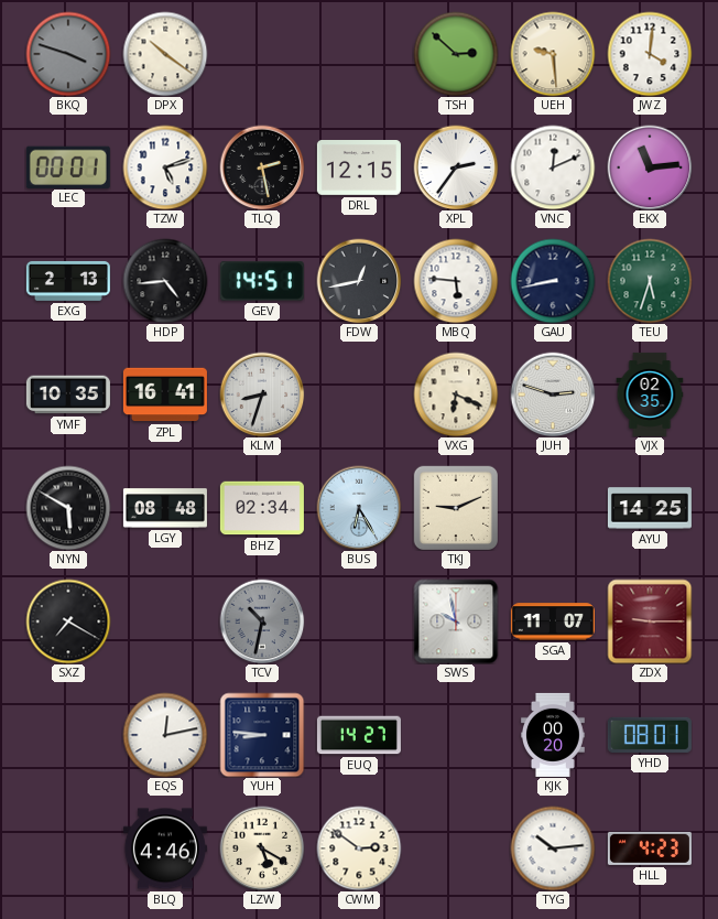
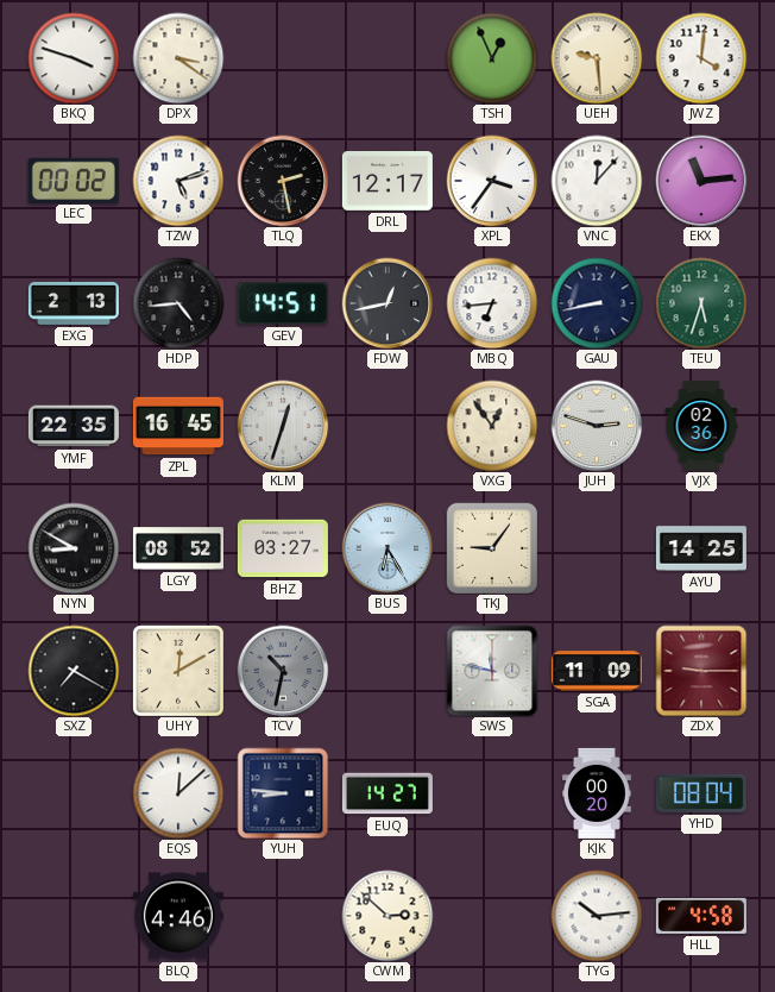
BKQ dial: grey -> white (74, 58)
DPX: 10:21 -> 3:21 (178, 58)
TSH: 2:52 -> 12:56 (492, 58)
LEC: 00:01 -> 00:02 (74, 180)
DRL: 12:15 -> 12:17 (387, 182)
XPL: 2:36 -> 3:36 (492, 181)
VNC: 12:11 -> 12:07 (597, 181)
MBQ: 5:46 -> 6:44 (492, 303)
YMF: 10:35 -> 22:35 (74, 426)
ZPL: 16:41 -> 16:45 (178, 426)
KLM: 8:33 -> 12:33 (283, 426)
VXG: 6:19 -> 12:54 (492, 426)
VJX: 02:35 -> 02:36 (701, 426)
NYN: 5:50 -> 8:50 (74, 548)
LGY: 08:48 -> 08:52 (178, 548)
BHZ: 02:34 -> 03:27 (283, 548)
TKJ: 9:11 -> 9:06 (491, 547)
UHY: none -> 12:10 (178, 671)
SWS: 9:58 -> 11:47 (492, 671)
SGA: 11:07 -> 11:09 (597, 671)
EQS: 12:13 -> 12:08 (178, 793)
YHD: 08:01 -> 08:04 (701, 793)
LZW: 5:20 -> none (262, 848)
CWM: 2:51 -> 2:52 (387, 916)
HLL: 4:23 -> 4:58 (701, 916)
